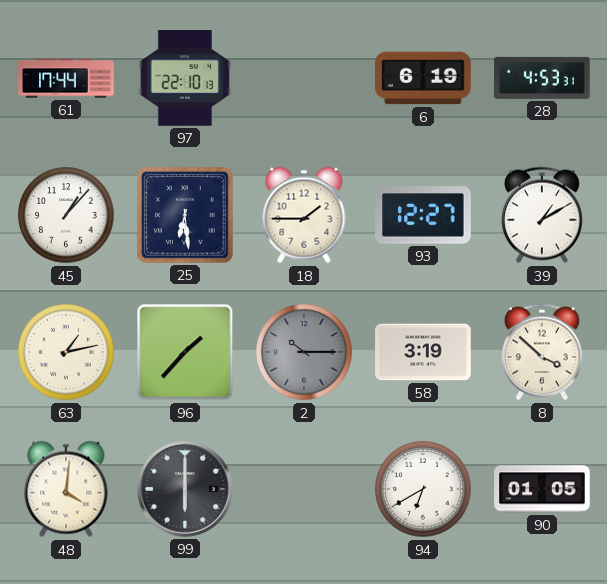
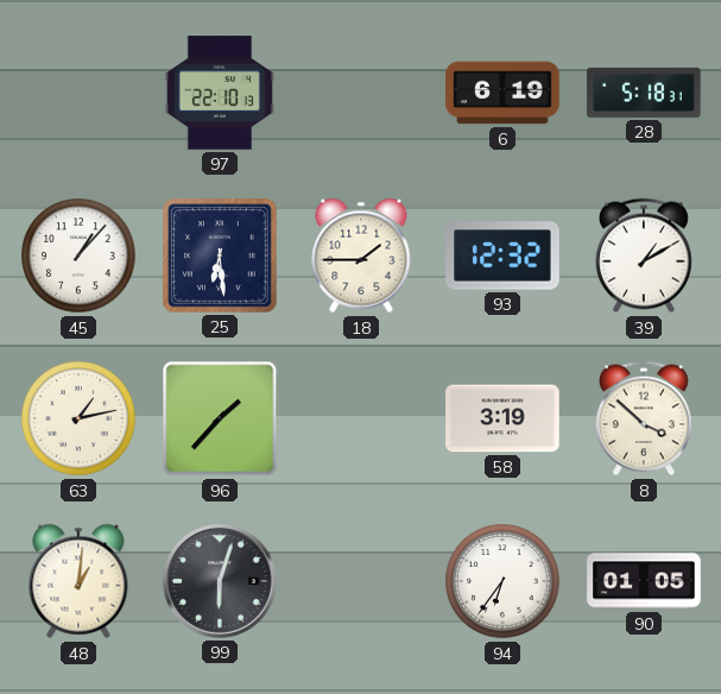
61: 17:44 -> none (66, 78)
28: 4:53 -> 5:18 (644, 93)
93: 12:27 -> 12:32 (502, 255)
2: 10:15 -> none (304, 352)
48: 4:01 -> 1:01 (78, 581)
99: 6:00 -> 6:03 (221, 582)
94: 6:40 -> 6:36 (502, 581)
